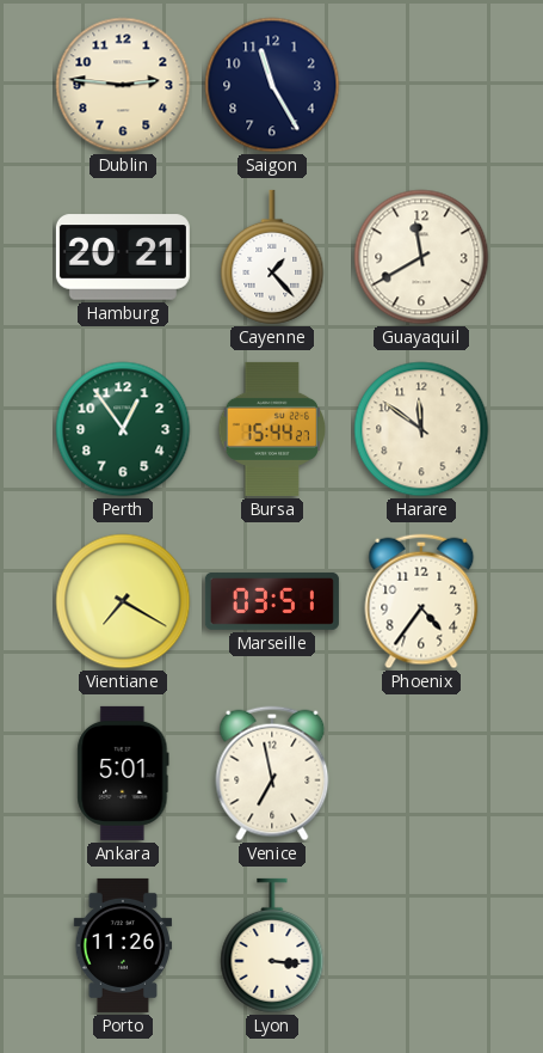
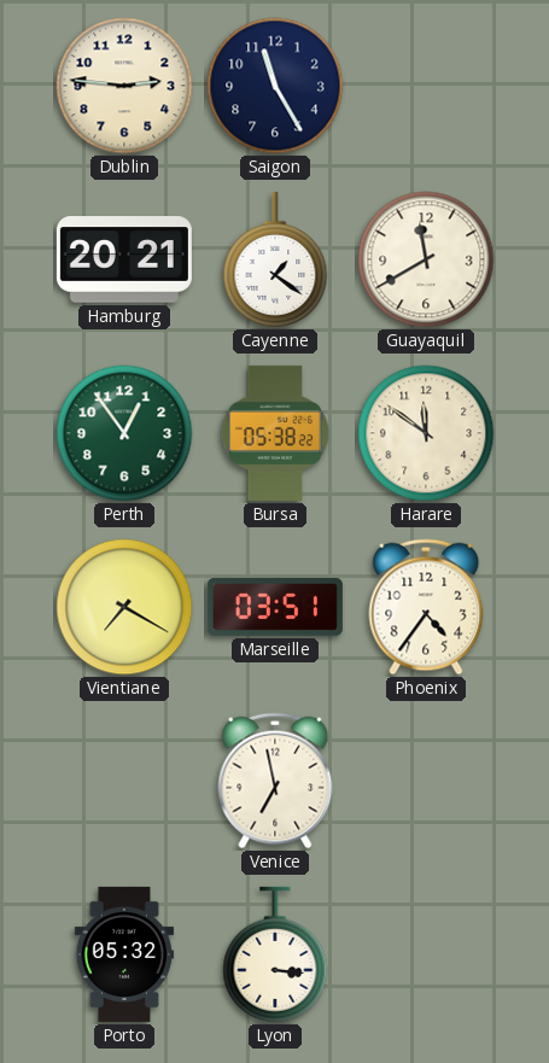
Cayenne: 1:23 -> 1:21 (275, 259)
Bursa: 15:44 -> 05:38 (274, 433)
Ankara: 5:01 -> none (123, 773)
Porto: 11:26 -> 05:32 (124, 954)
